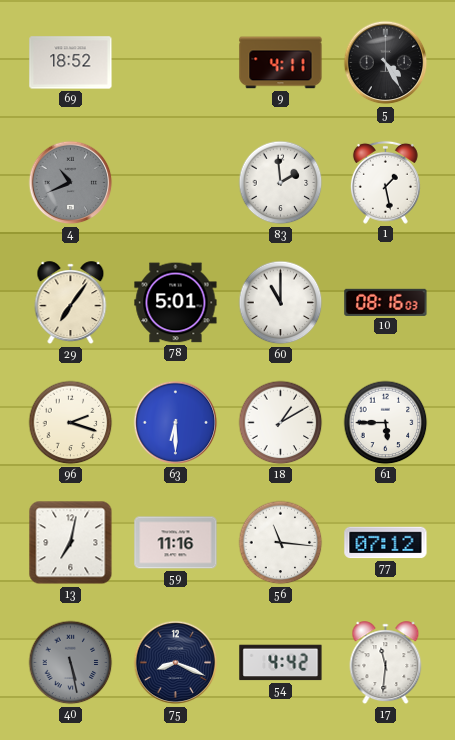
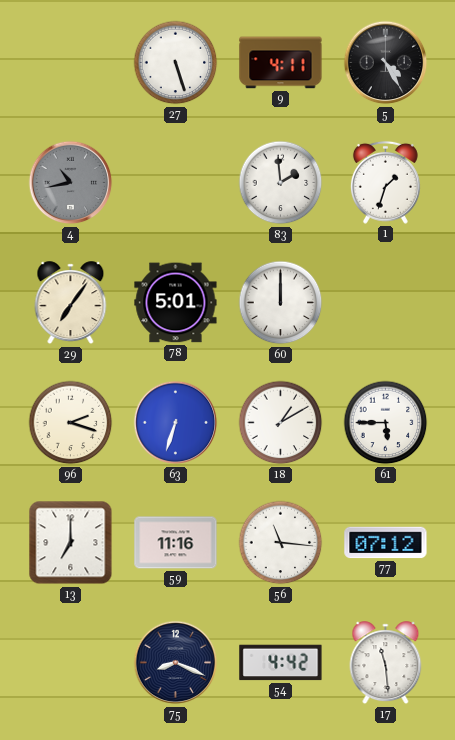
69: 18:52 -> none (71, 63)
27: none -> 5:27 (176, 63)
4: 10:41 -> 10:43 (71, 183)
1: 1:28 -> 1:33 (385, 182)
60: 11:00 -> 12:00 (281, 303)
10: 08:16 -> none (386, 302)
63: 6:30 -> 6:33 (176, 423)
13: 7:02 -> 7:00 (71, 543)
40: 5:28 -> none (71, 663)
17: 11:31 -> 11:29 (386, 663)
